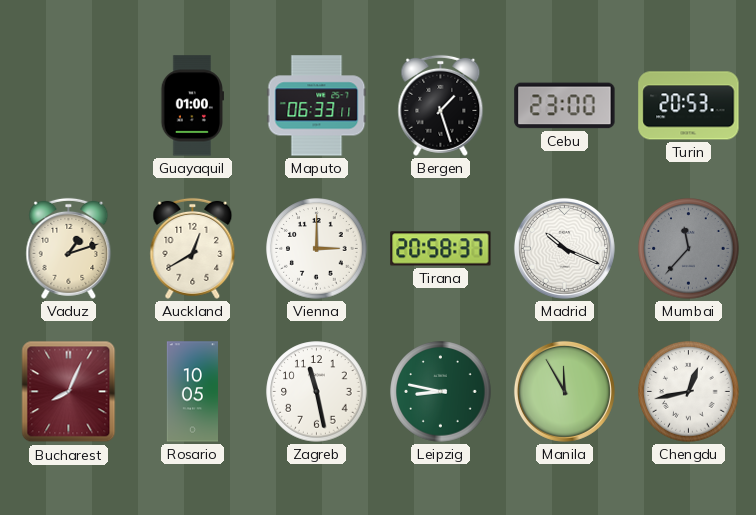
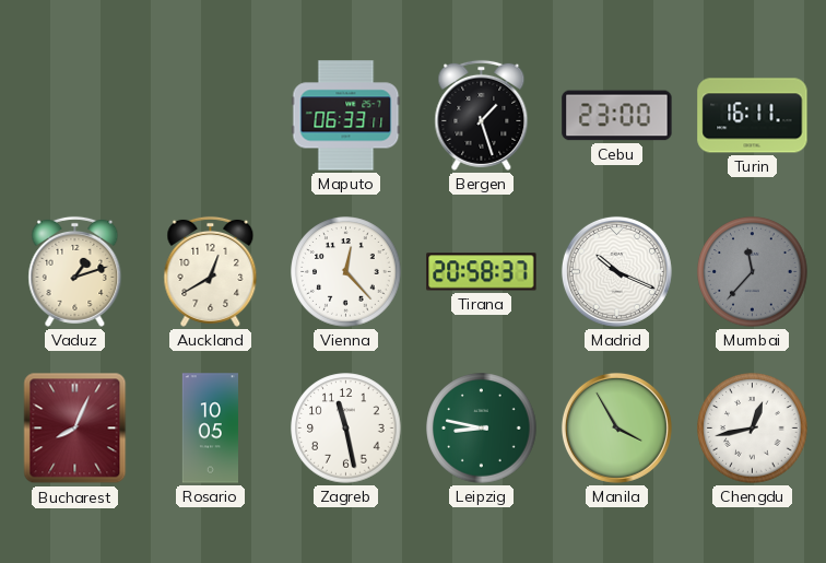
Guayaquil: 01:00 -> none (192, 106)
Turin: 20:53 -> 16:11 (753, 116)
Vienna: 3:00 -> 12:23 (346, 272)
Manila: 11:55 -> 3:55 (616, 427)
